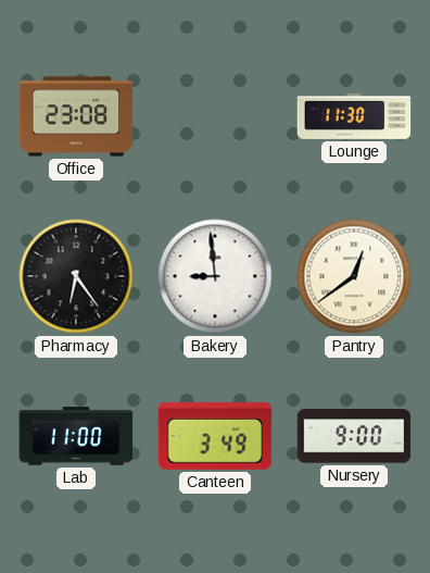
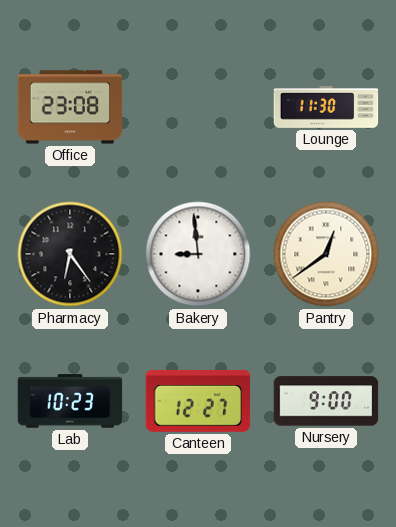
Lab: 11:00 -> 10:23 (70, 401)
Canteen: 3:49 -> 12:27 (198, 401)
